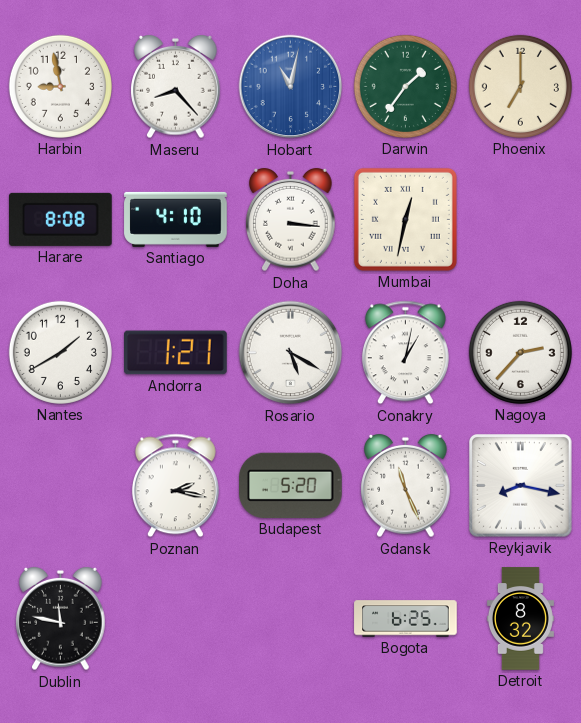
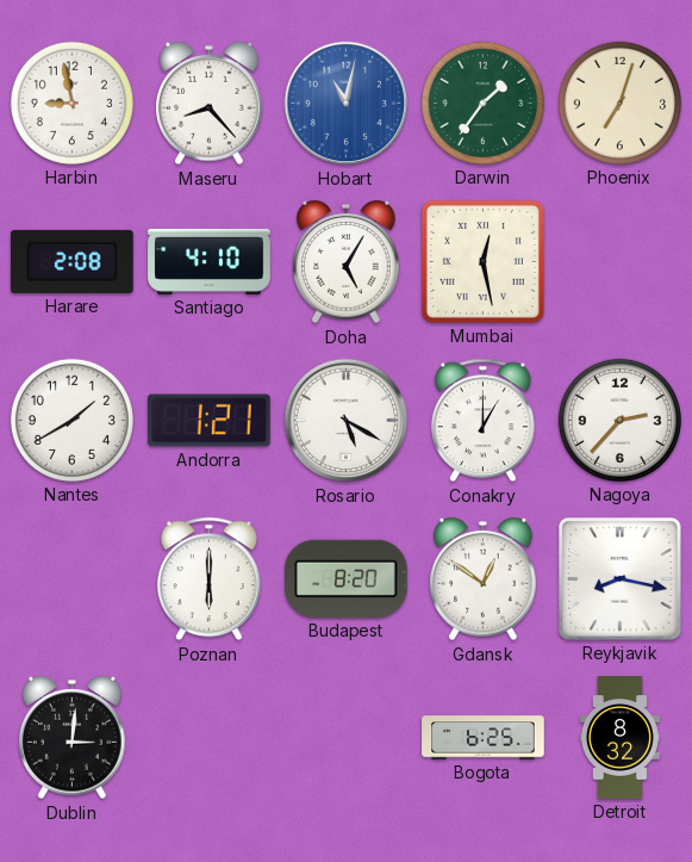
Phoenix: 7:00 -> 7:03 (619, 103)
Harare: 8:08 -> 2:08 (73, 261)
Doha: 3:16 -> 5:05 (347, 262)
Mumbai: 12:32 -> 12:28 (482, 261)
Conakry: 1:02 -> 1:00 (482, 421)
Poznan: 2:17 -> 6:00 (208, 579)
Budapest: 5:20 -> 8:20 (347, 578)
Gdansk: 11:26 -> 12:51 (484, 579)
Dublin: 11:47 -> 3:01 (73, 738)
